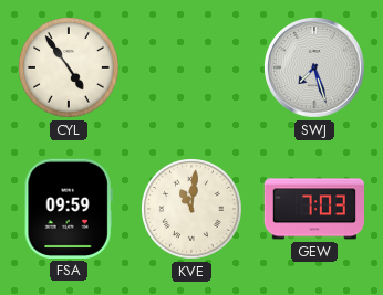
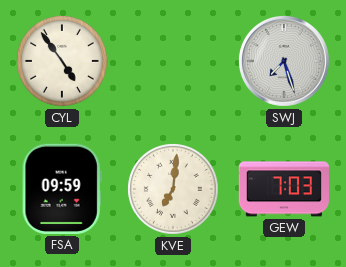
KVE: 11:01 -> 7:01 (174, 190)
